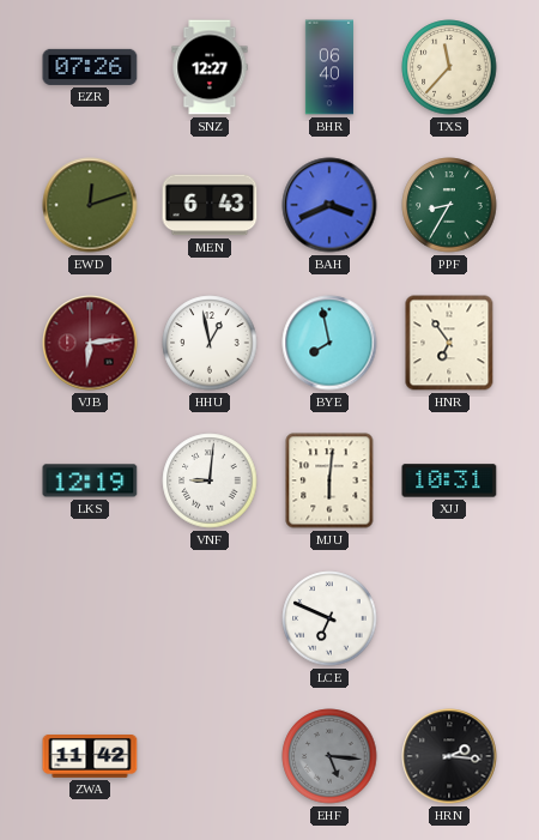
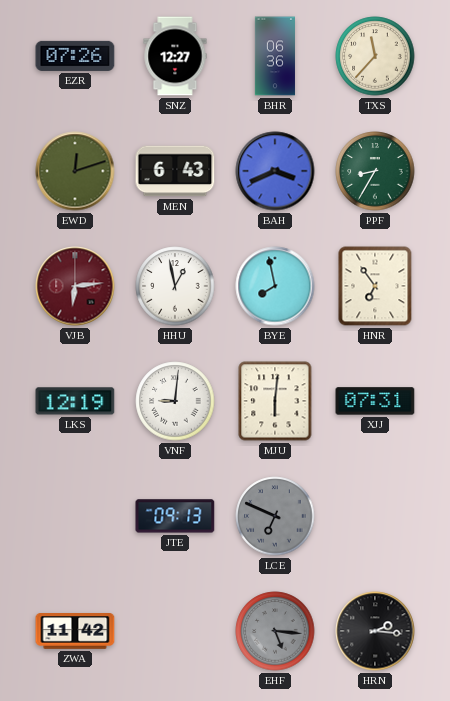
BHR: 06:40 -> 06:36 (275, 56)
XJJ: 10:31 -> 07:31 (375, 401)
JTE: none -> 09:13 (175, 516)
LCE dial: white -> grey (275, 516)
